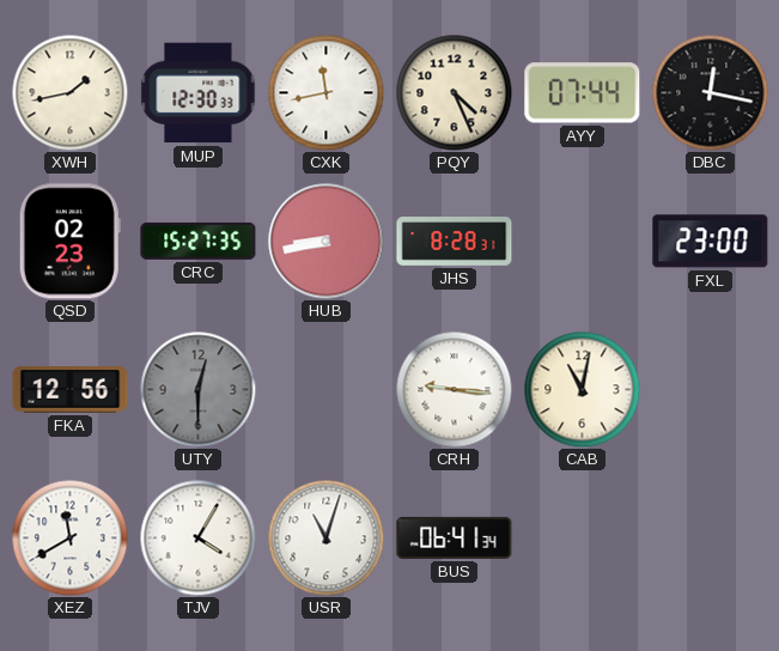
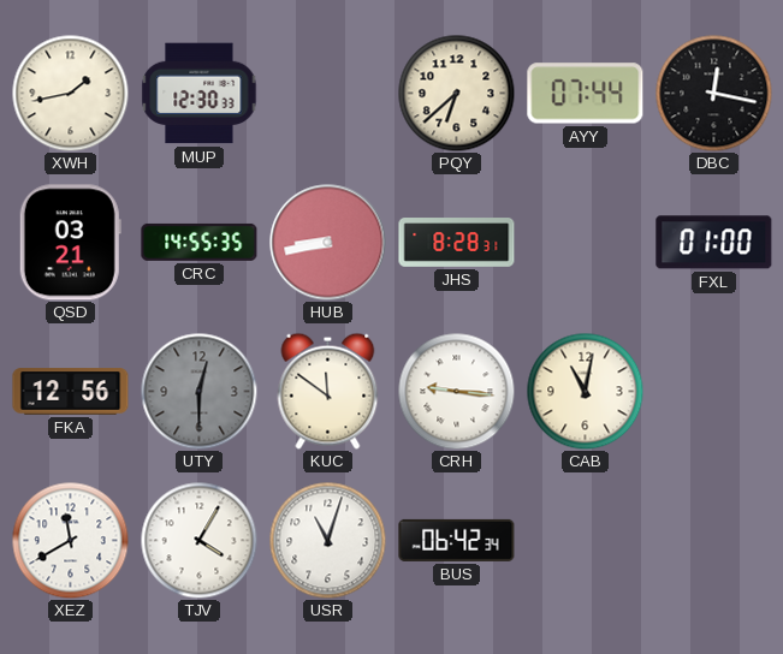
CXK: 11:43 -> none (325, 92)
PQY: 4:26 -> 6:38 (456, 93)
QSD: 02:23 -> 03:21 (70, 243)
CRC: 15:27 -> 14:55 (200, 242)
FXL: 23:00 -> 01:00 (714, 243)
KUC: none -> 11:51 (328, 391)
BUS: 06:41 -> 06:42 (457, 540)
